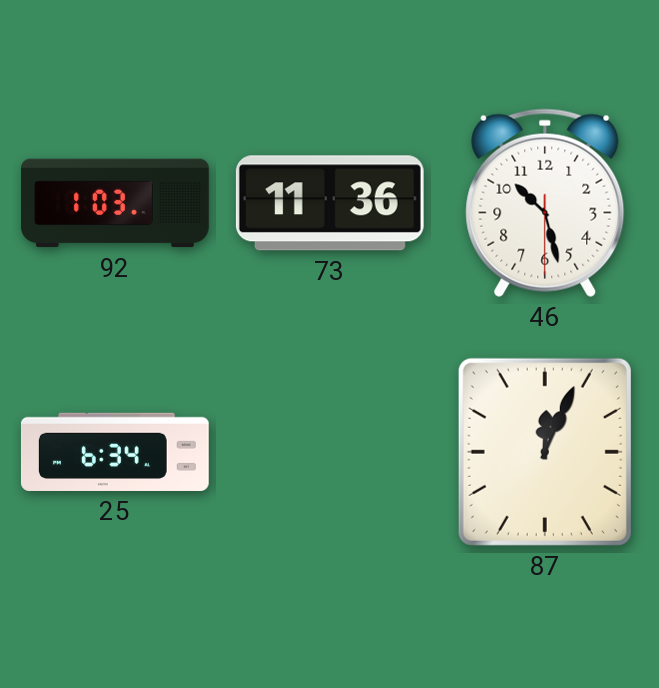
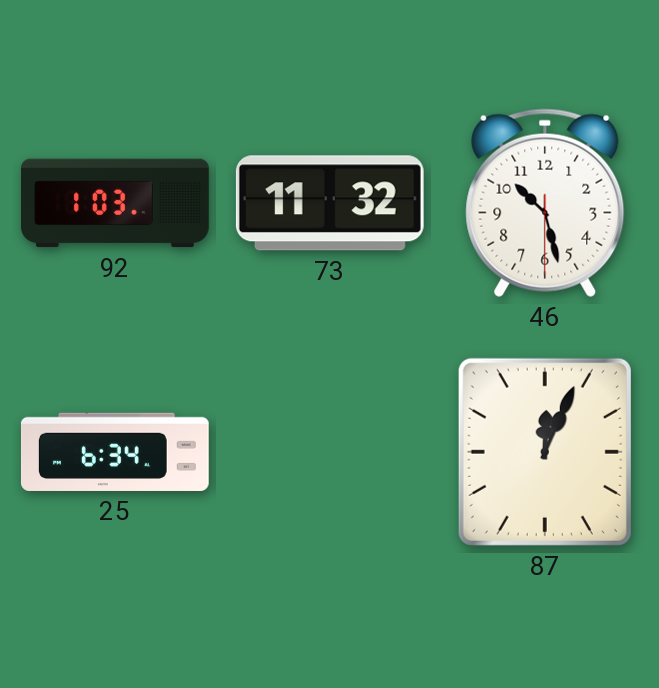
73: 11:36 -> 11:32 (330, 203)
